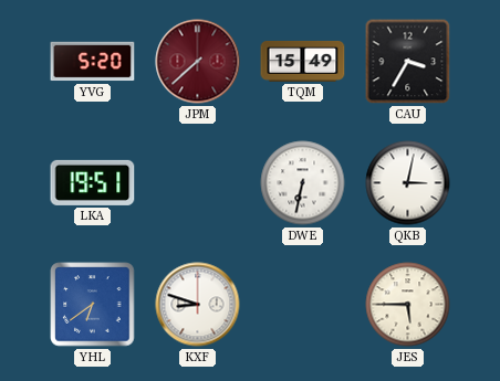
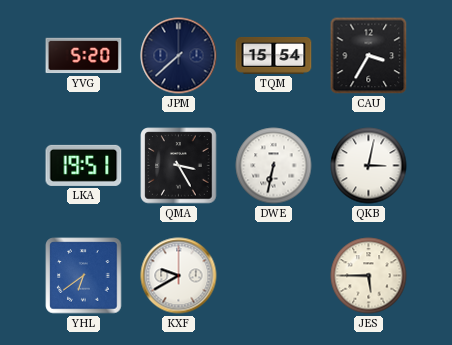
JPM dial: burgundy -> navy (179, 56)
TQM: 15:49 -> 15:54 (274, 56)
QMA: none -> 3:25 (179, 166)
KXF: 8:48 -> 9:40 (179, 276)
